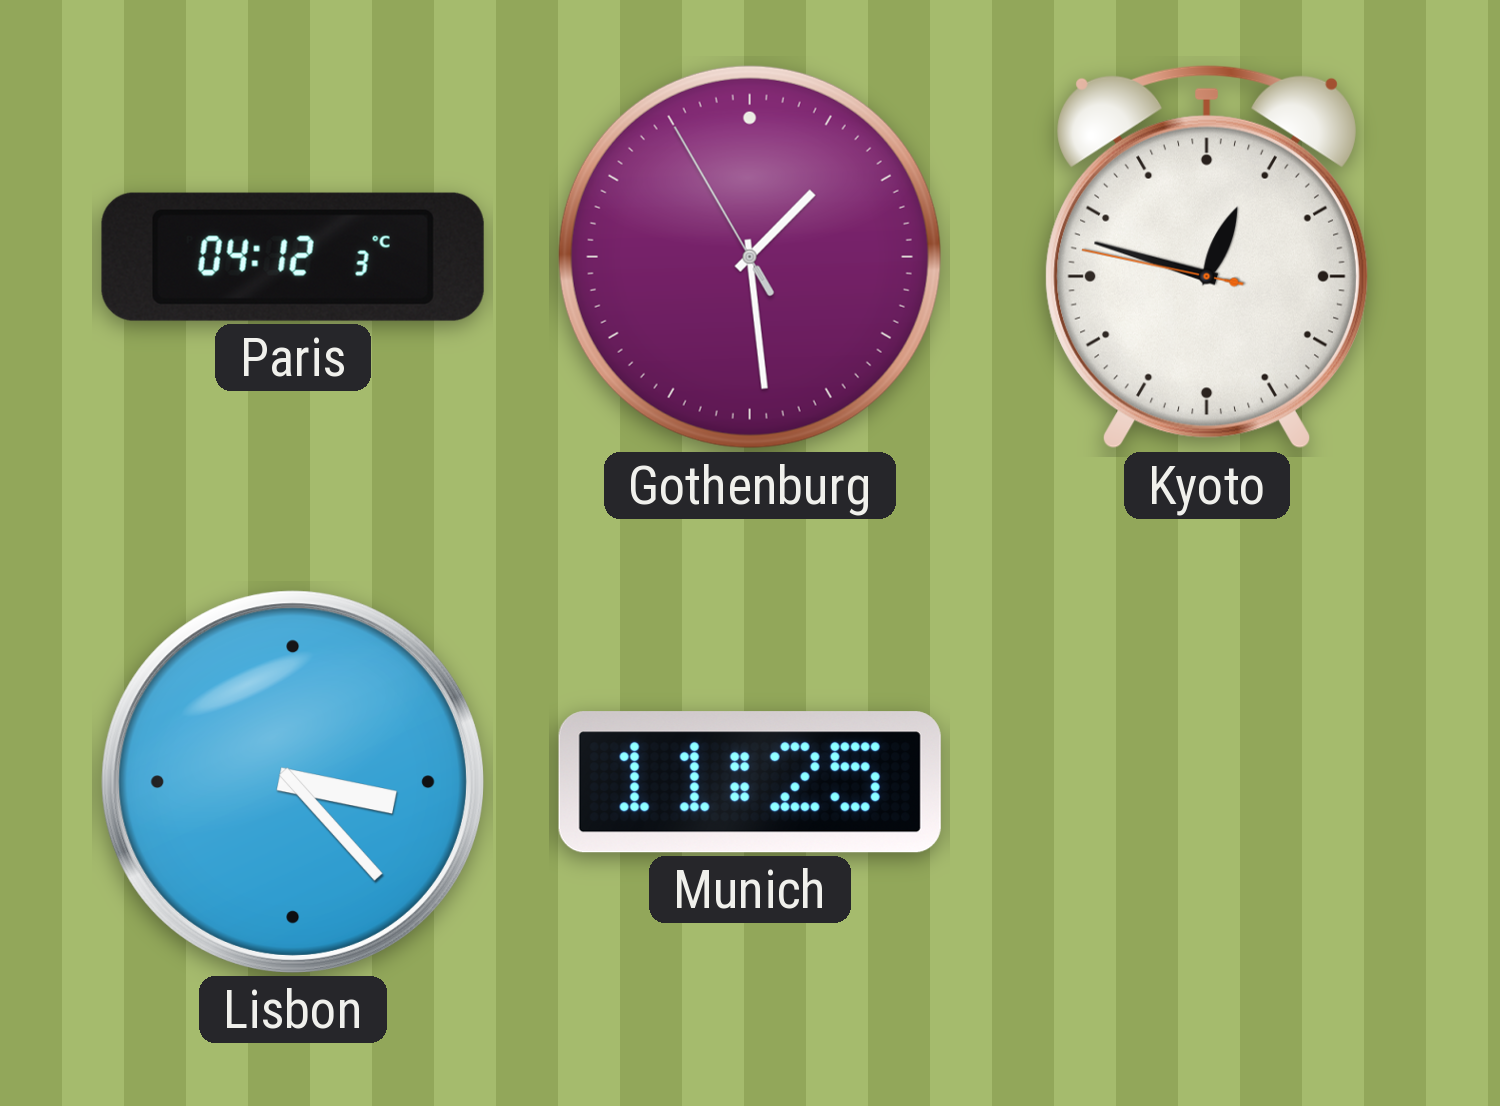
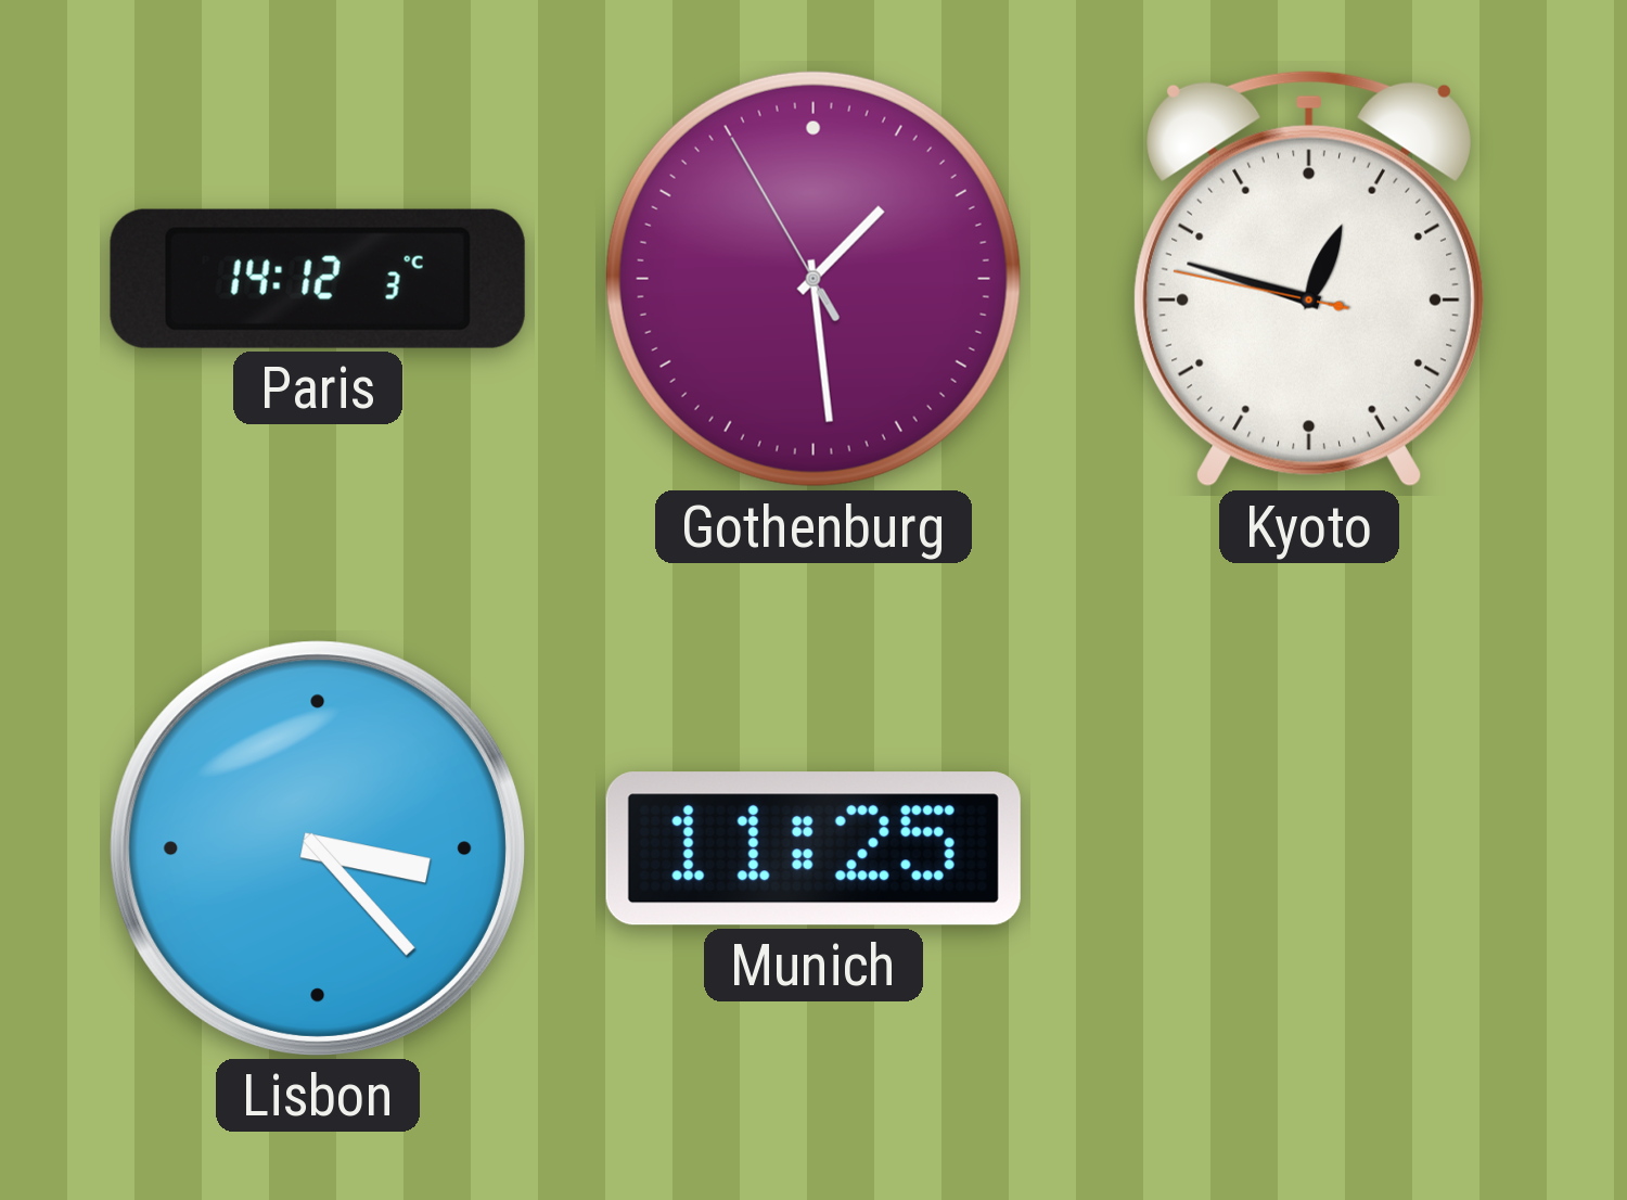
Paris: 04:12 -> 14:12 (318, 279)
